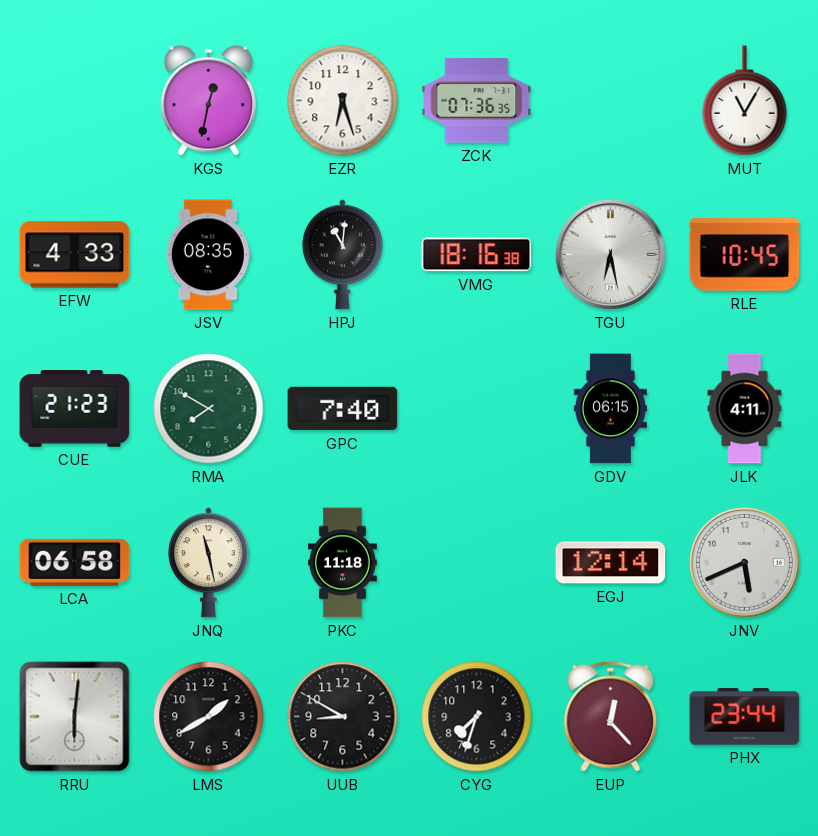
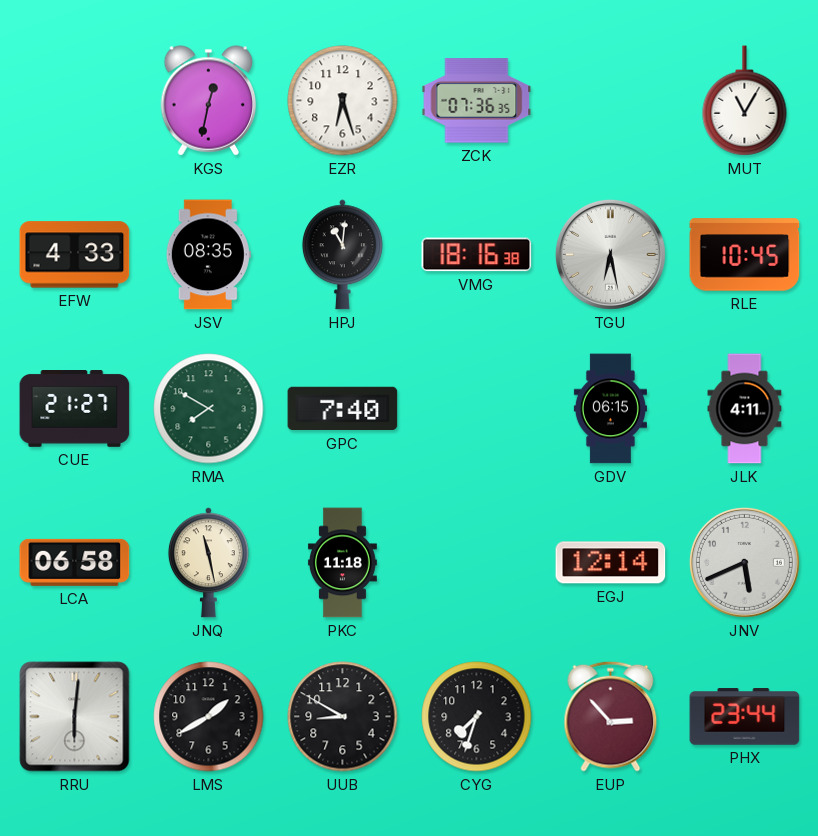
CUE: 21:23 -> 21:27 (75, 409)
EUP: 12:23 -> 2:53 (611, 716)
